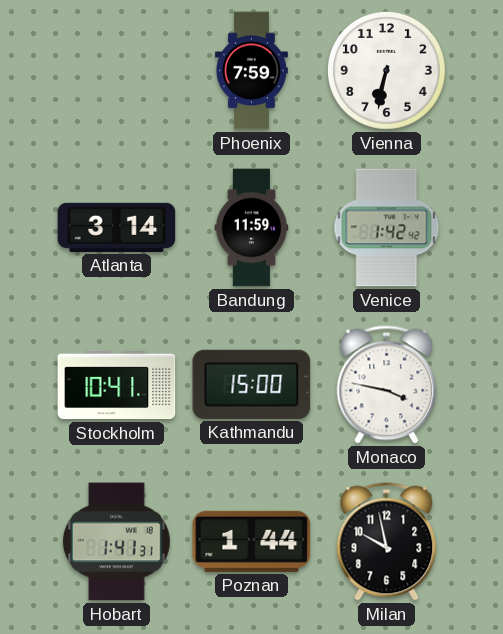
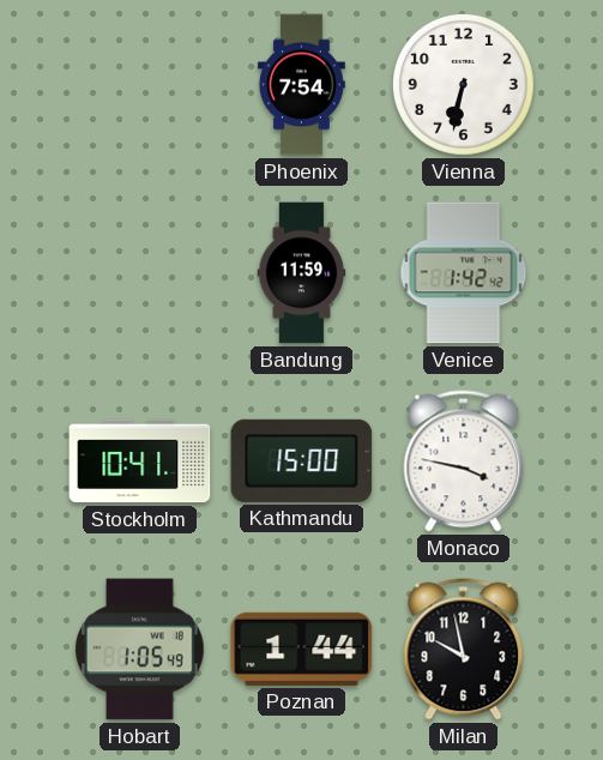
Phoenix: 7:59 -> 7:54 (301, 85)
Atlanta: 3:14 -> none (117, 227)
Hobart: 1:41 -> 1:05 (139, 650)
